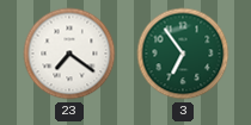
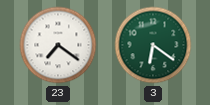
3: 6:54 -> 6:21 (153, 45)
